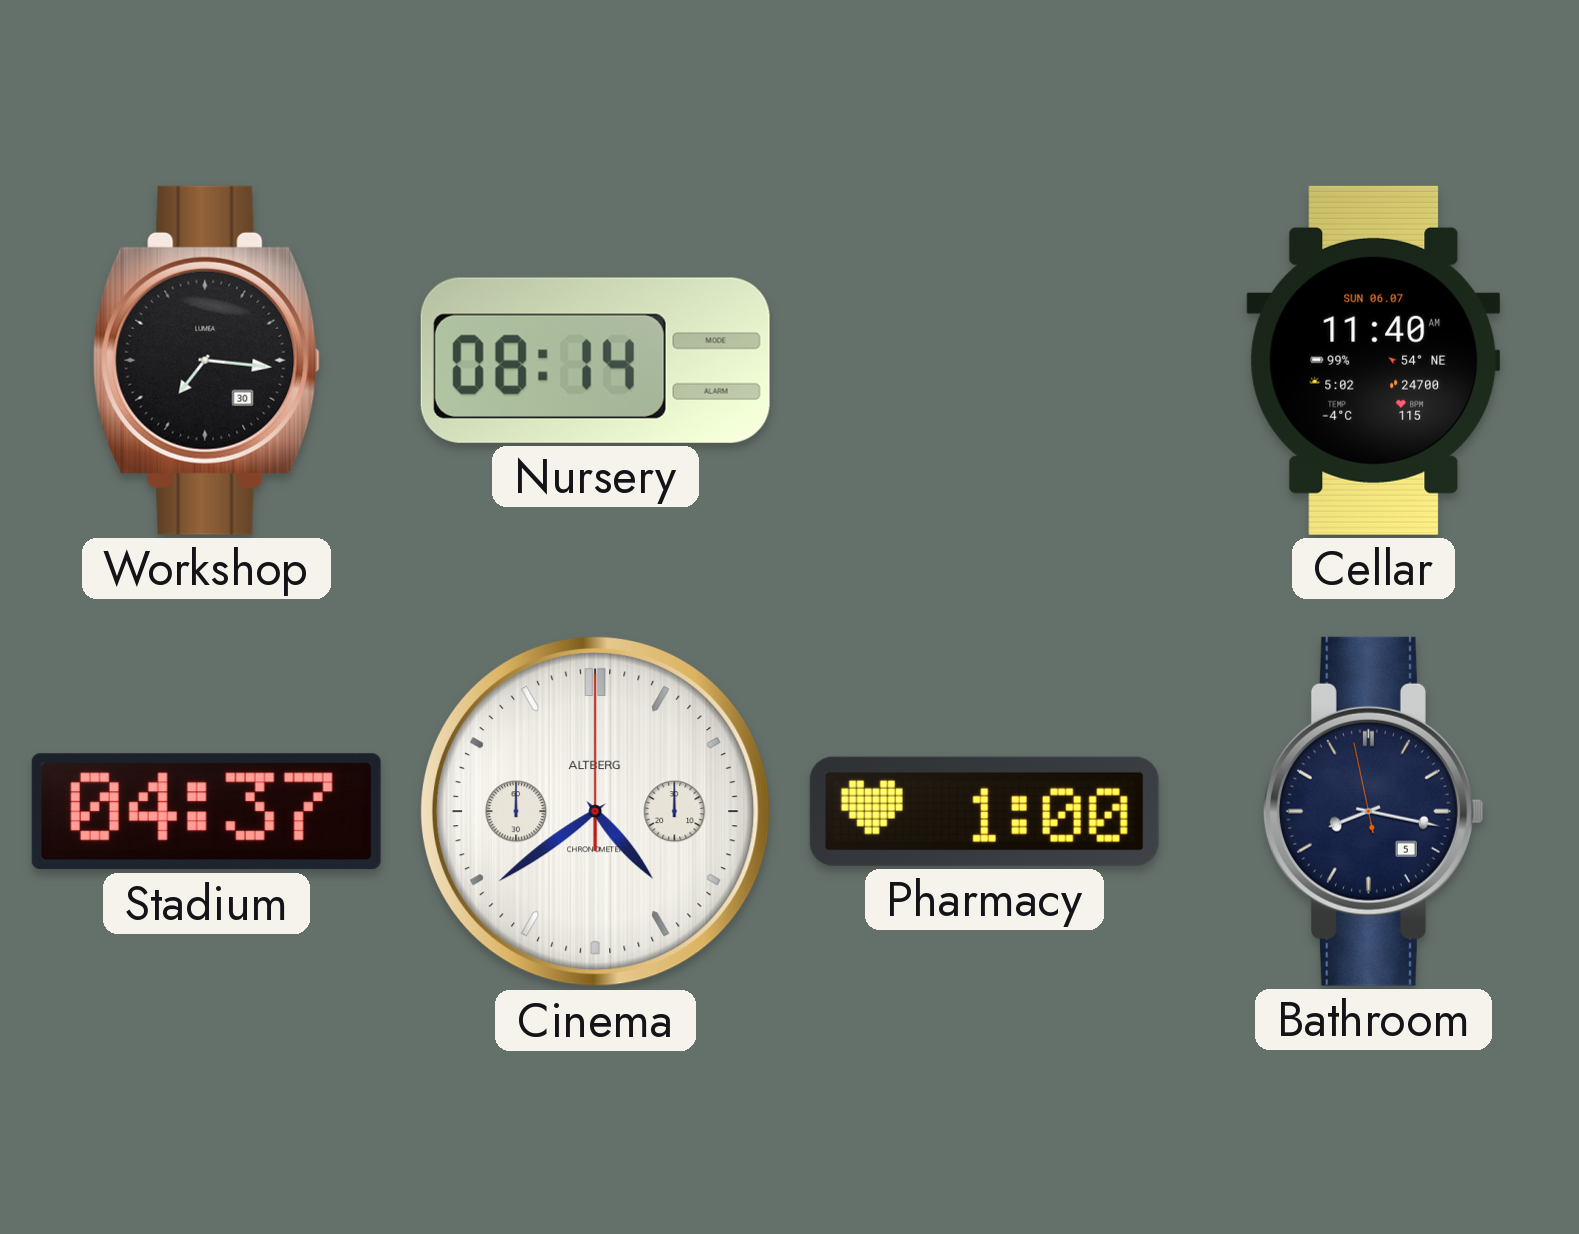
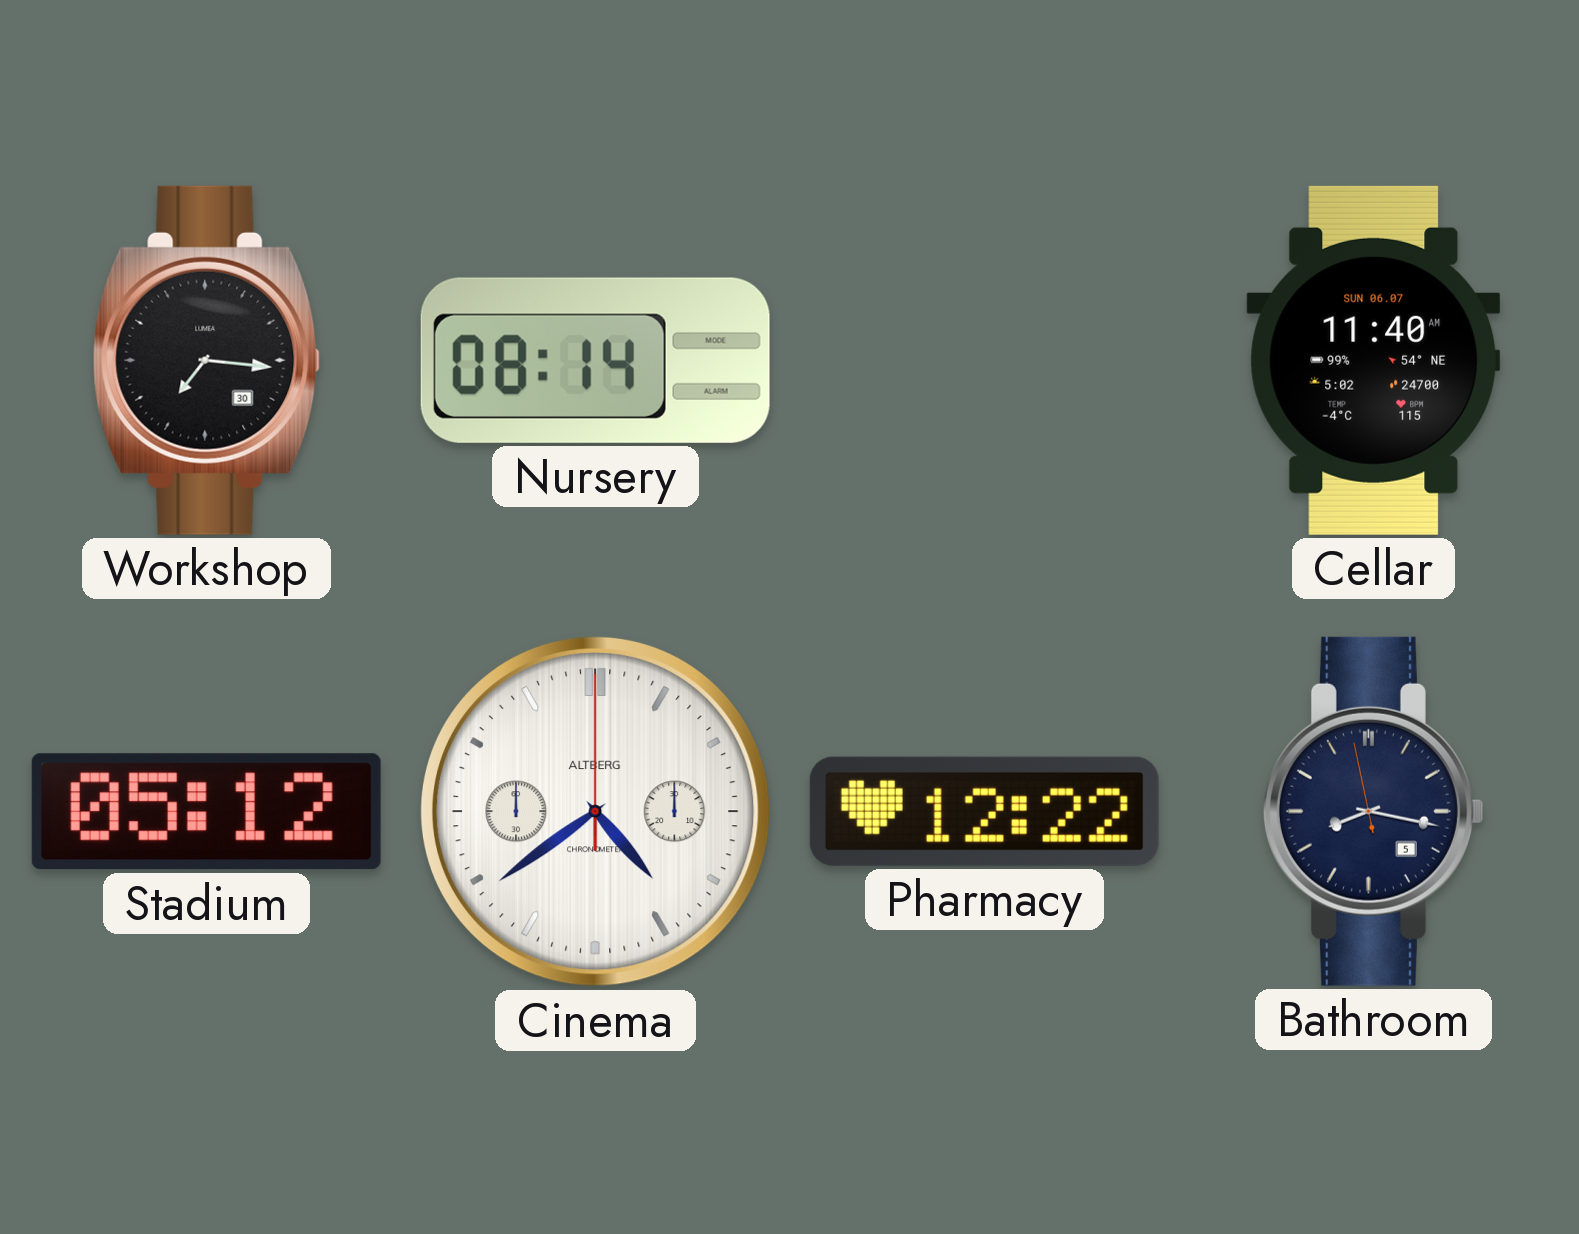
Stadium: 04:37 -> 05:12 (206, 812)
Pharmacy: 1:00 -> 12:22 (984, 811)
